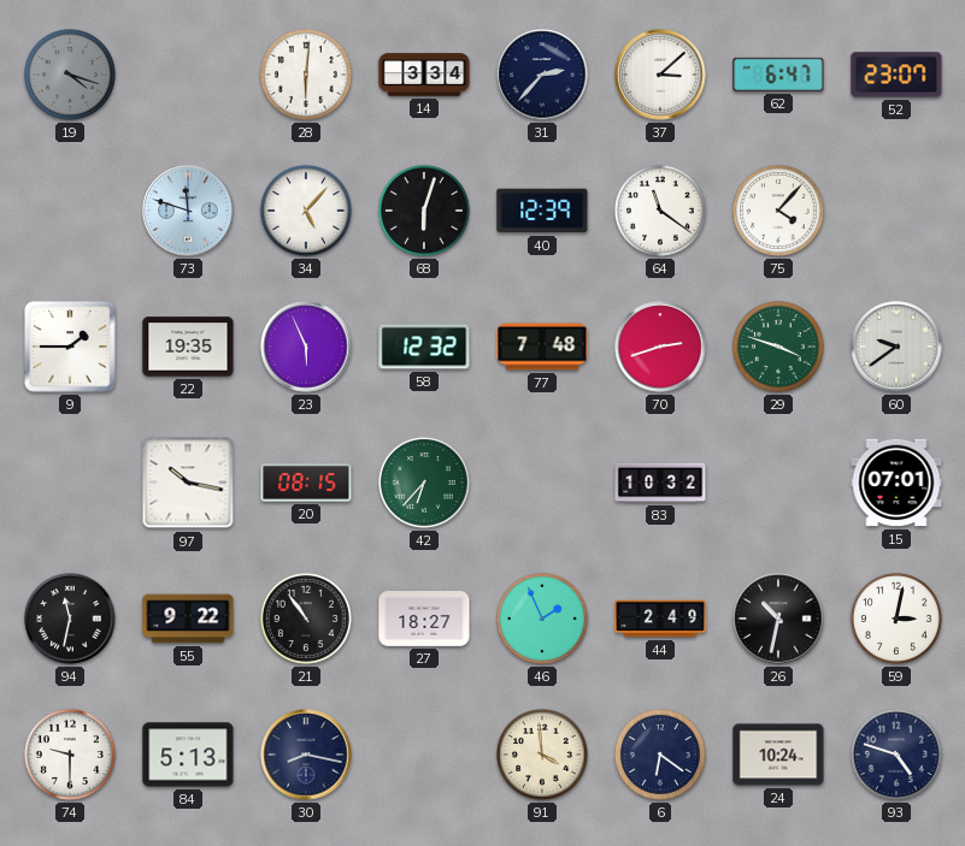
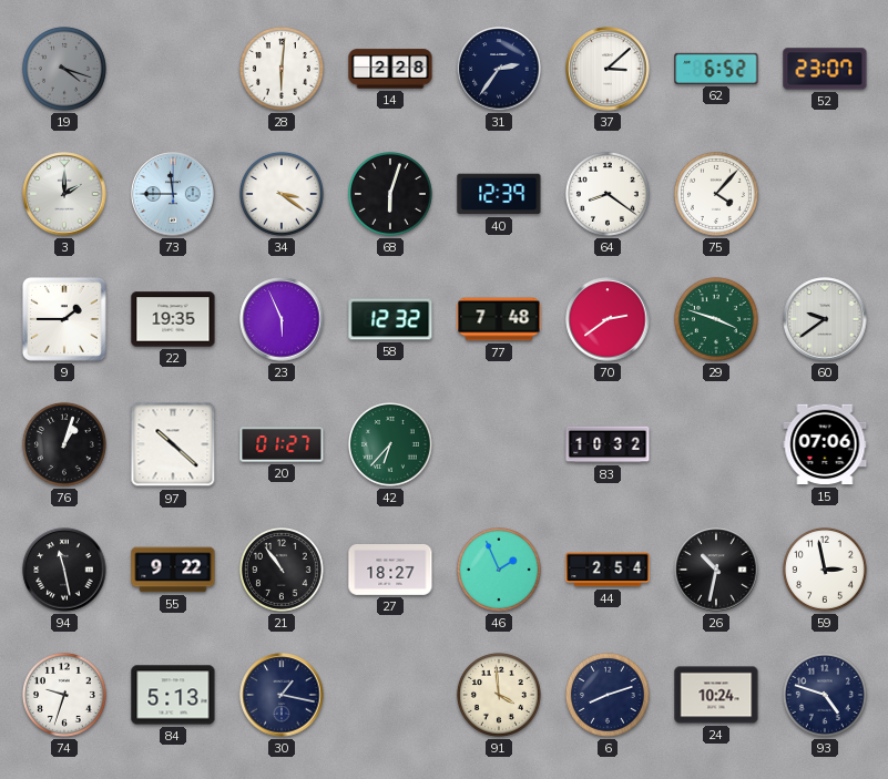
14: 3:34 -> 2:28 (390, 69)
31: 2:37 -> 2:36 (499, 69)
62: 6:47 -> 6:52 (716, 69)
3: none -> 2:00 (64, 194)
73: 11:48 -> 11:45 (173, 194)
34: 5:07 -> 3:21 (282, 194)
64: 11:21 -> 8:21 (608, 194)
70: 2:42 -> 2:39 (608, 319)
76: none -> 1:03 (64, 444)
97: 10:17 -> 10:22 (173, 444)
20: 08:15 -> 01:27 (282, 444)
15: 07:01 -> 07:06 (825, 444)
94: 11:32 -> 11:28 (64, 570)
44: 2:49 -> 2:54 (608, 570)
59: 3:02 -> 2:58 (825, 570)
74: 9:30 -> 9:33 (64, 695)
30: 8:17 -> 1:17 (282, 695)
6: 6:21 -> 8:12 (608, 695)
